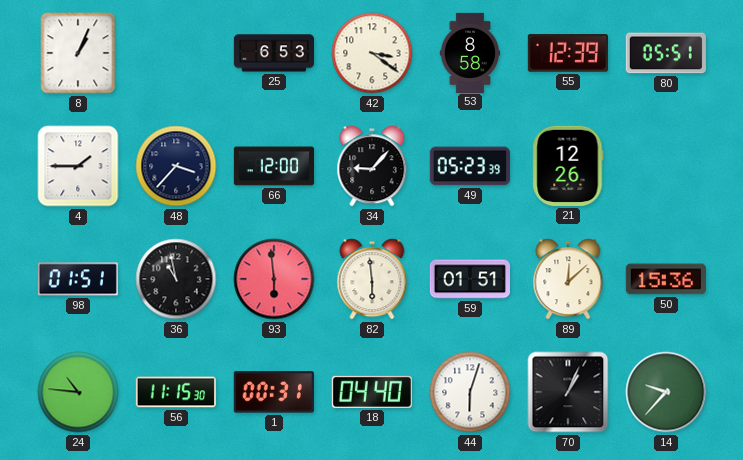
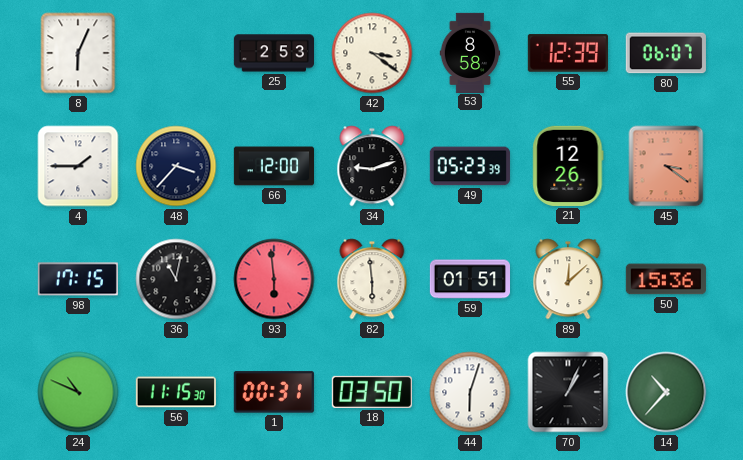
8: 1:04 -> 6:04 (78, 53)
25: 6:53 -> 2:53 (273, 53)
80: 05:51 -> 06:07 (666, 53)
34: 9:07 -> 9:12 (372, 166)
45: none -> 3:21 (666, 166)
98: 01:51 -> 17:15 (78, 279)
36: 10:58 -> 11:02 (176, 279)
24: 10:46 -> 10:49 (78, 392)
18: 04:40 -> 03:50 (372, 392)
14: 9:37 -> 10:37 (666, 392)
